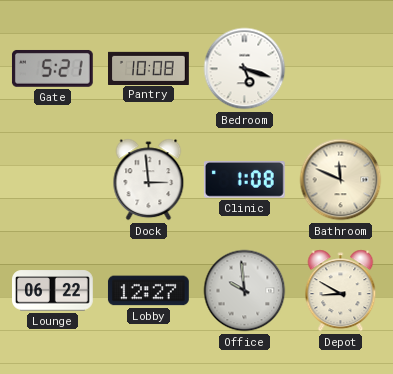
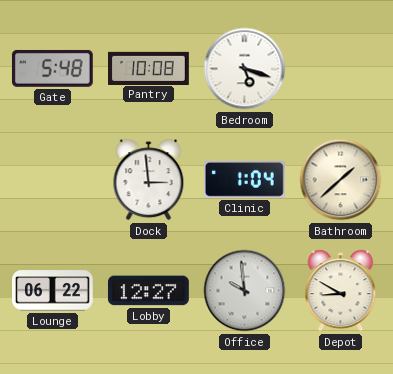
Gate: 5:21 -> 5:48 (52, 68)
Clinic: 1:08 -> 1:04 (244, 180)
Bathroom: 11:49 -> 1:38 (341, 180)
